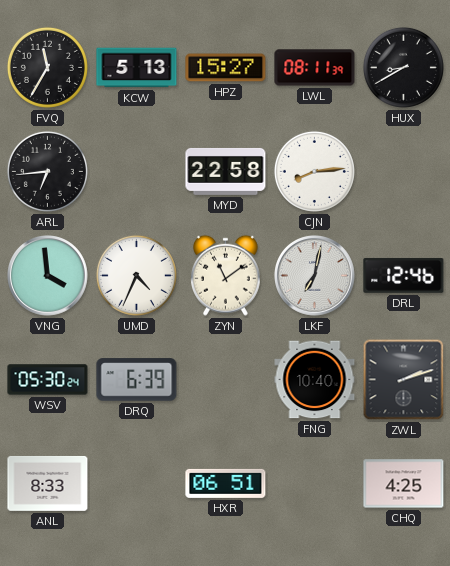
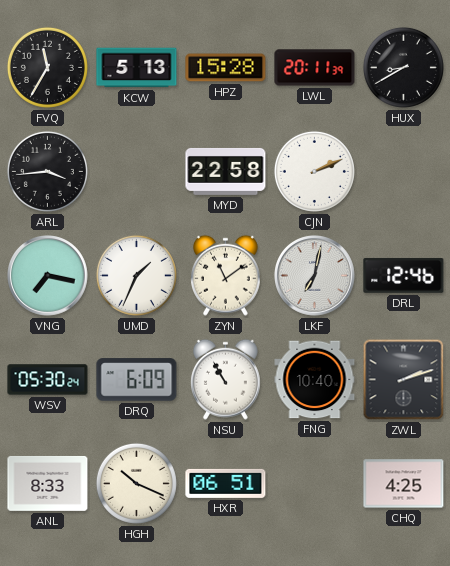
HPZ: 15:27 -> 15:28 (226, 68)
LWL: 08:11 -> 20:11 (315, 68)
ARL: 6:44 -> 3:44 (47, 171)
CJN: 8:14 -> 2:11 (314, 171)
VNG: 3:59 -> 7:17 (48, 276)
UMD: 4:34 -> 1:34 (136, 275)
DRQ: 6:39 -> 6:09 (137, 380)
NSU: none -> 10:55 (225, 379)
HGH: none -> 10:19 (136, 483)
